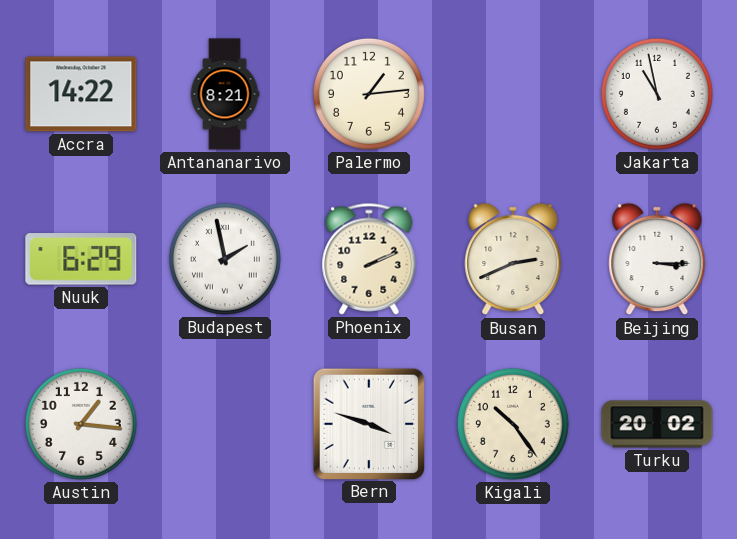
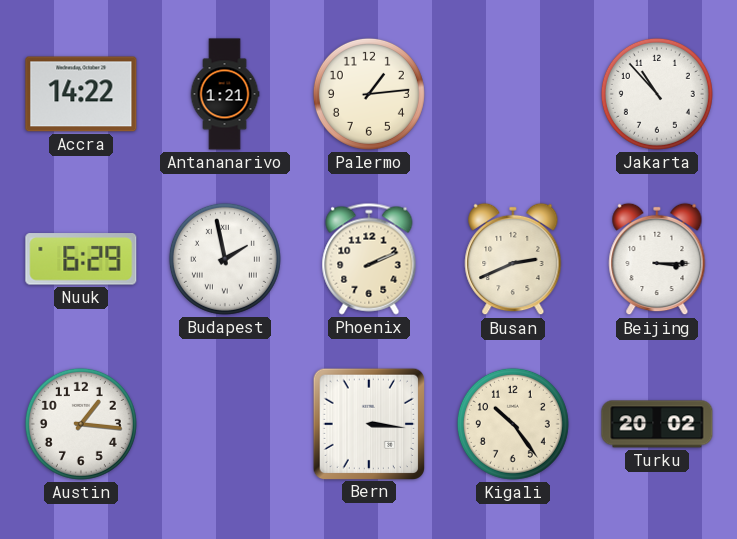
Antananarivo: 8:21 -> 1:21 (225, 94)
Jakarta: 10:58 -> 10:53 (657, 94)
Bern: 3:48 -> 3:16 (368, 423)
